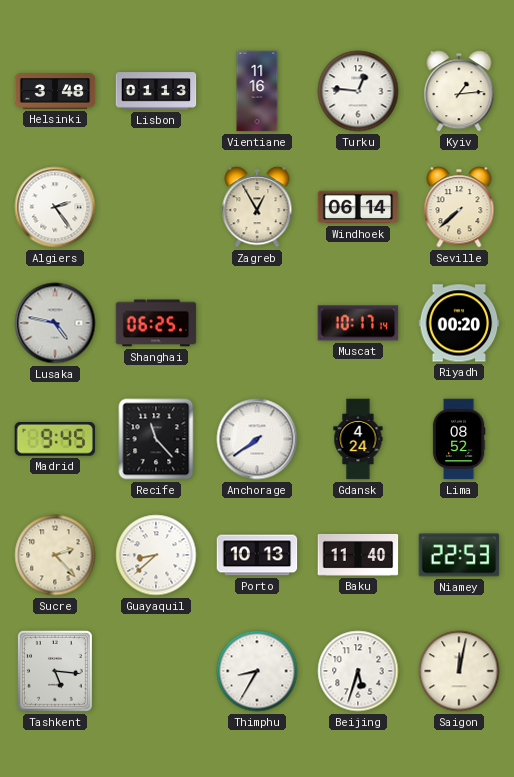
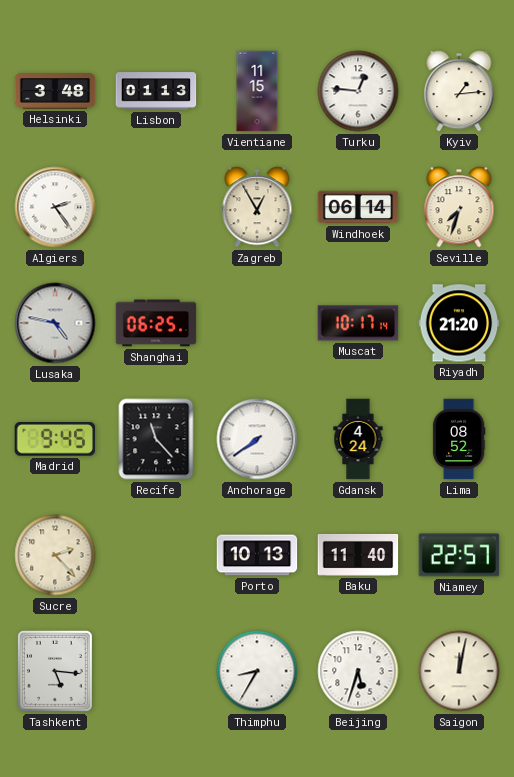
Vientiane: 11:16 -> 11:15 (257, 91)
Seville: 7:38 -> 7:33 (459, 207)
Riyadh: 00:20 -> 21:20 (459, 323)
Guayaquil: 8:38 -> none (156, 555)
Niamey: 22:53 -> 22:57 (459, 555)
